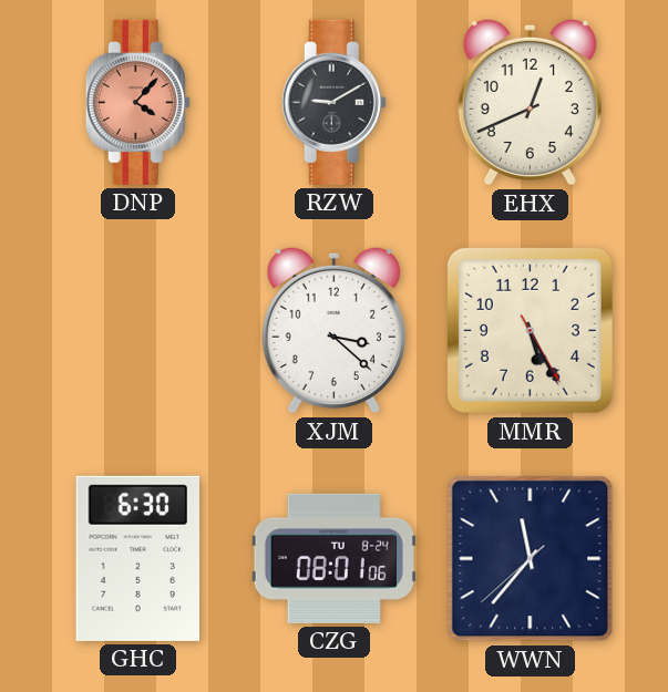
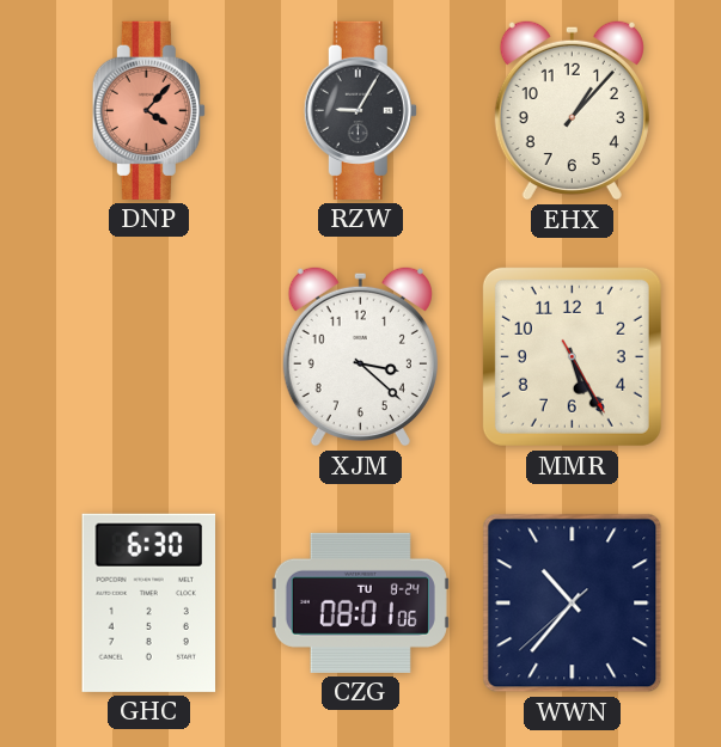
RZW: 9:10 -> 9:05 (360, 110)
EHX: 12:41 -> 1:07 (572, 110)
WWN: 11:36 -> 10:36 (573, 604)
